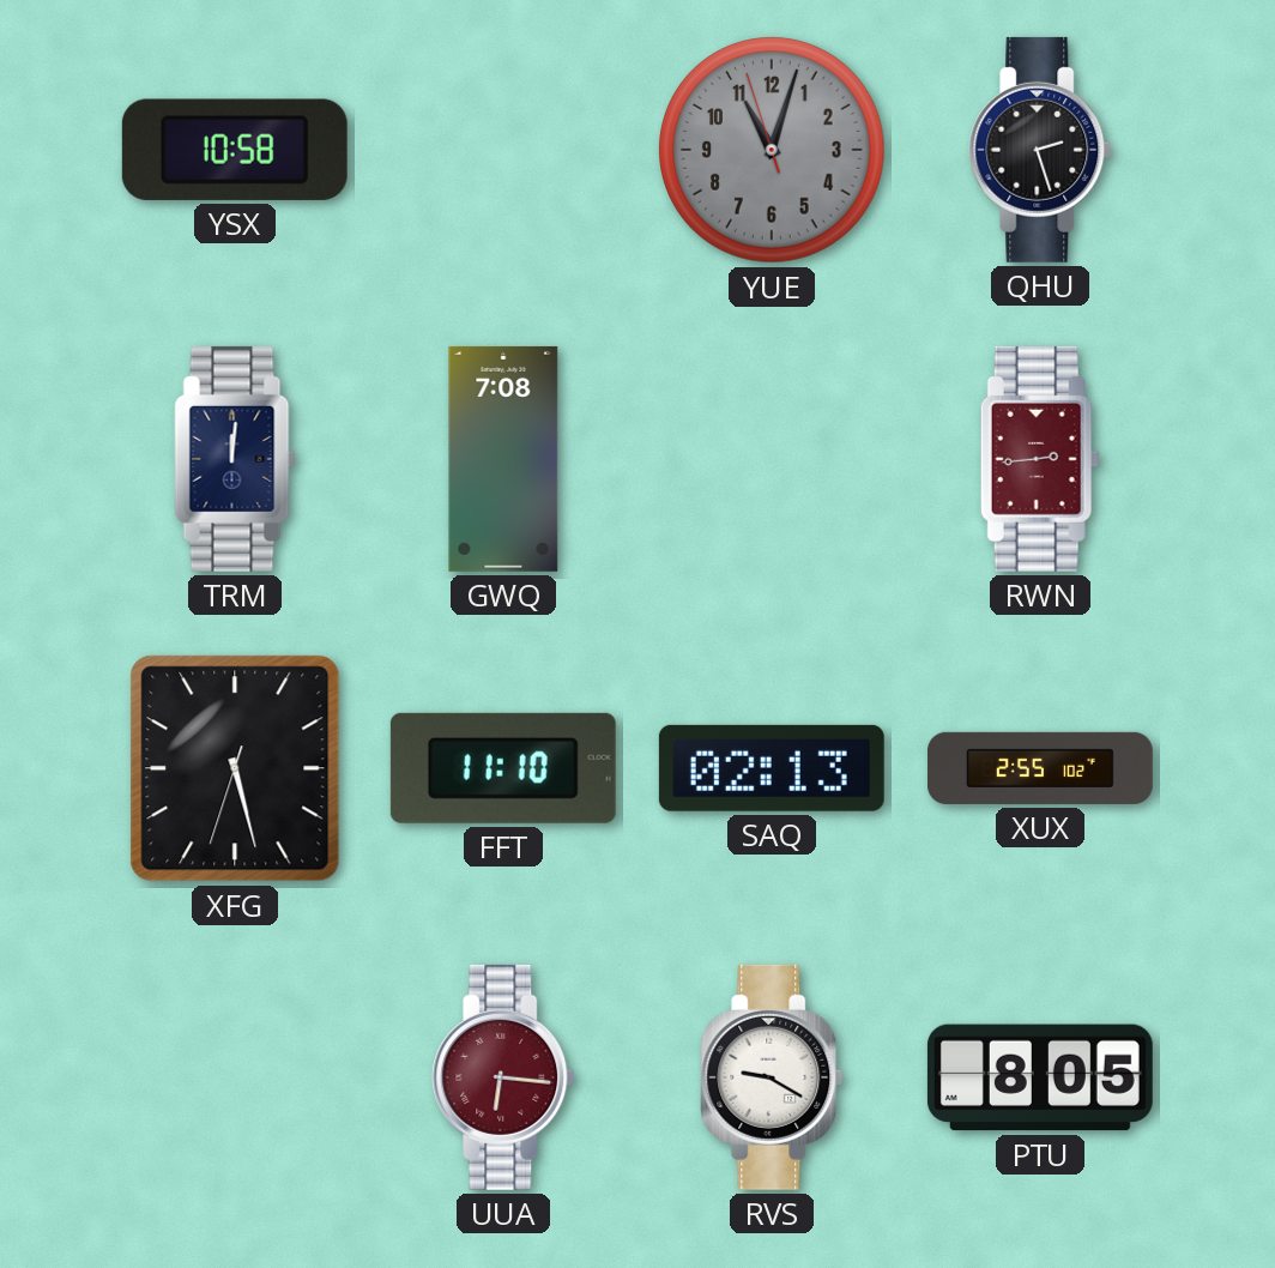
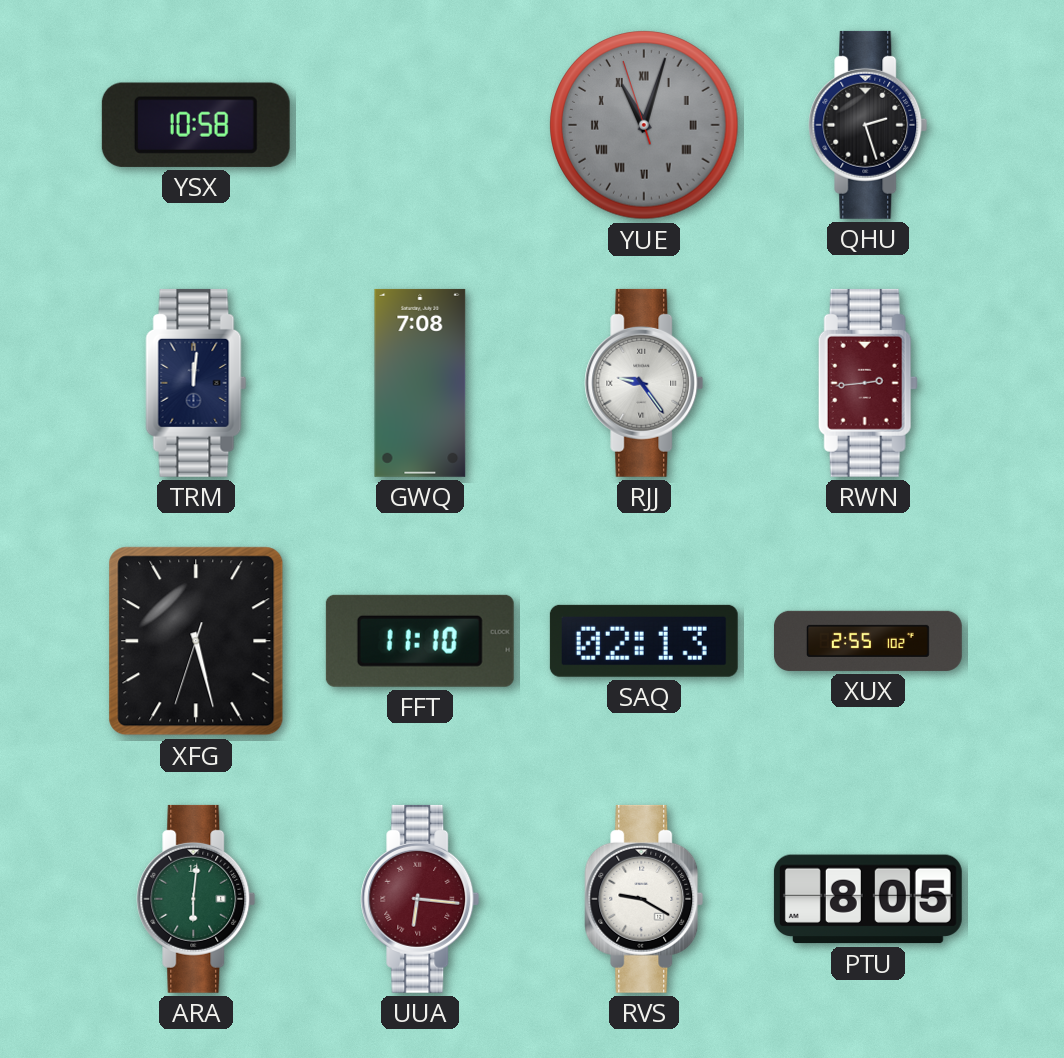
YUE numerals: Arabic -> Roman (644, 125)
RJJ: none -> 9:24 (644, 383)
ARA: none -> 6:01 (196, 899)
